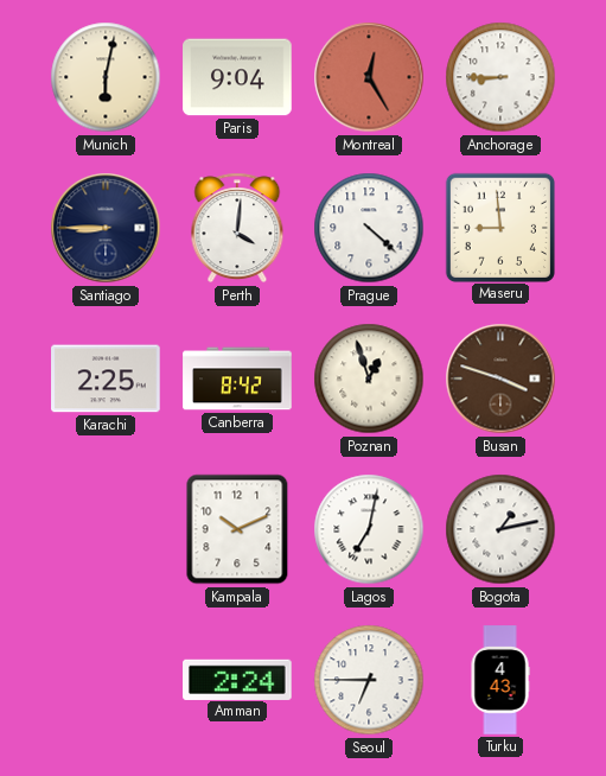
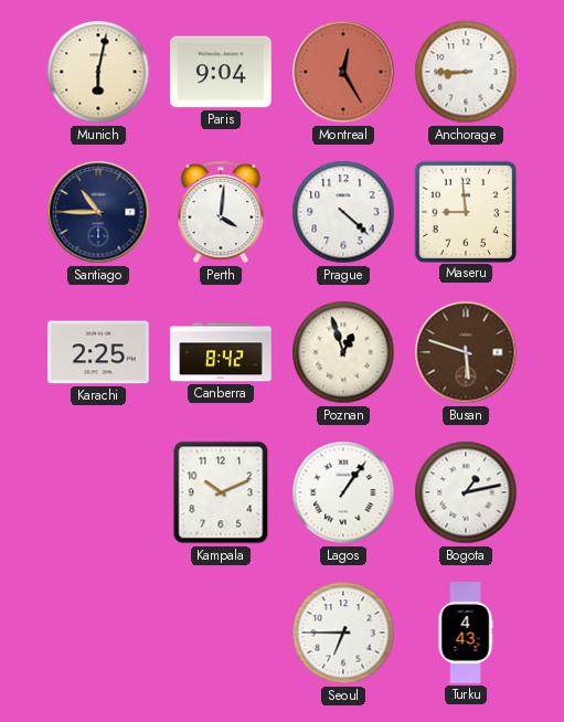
Santiago: 8:45 -> 10:45 (98, 212)
Busan: 3:48 -> 5:48 (466, 352)
Lagos: 7:02 -> 1:06 (343, 492)
Amman: 2:24 -> none (237, 679)
